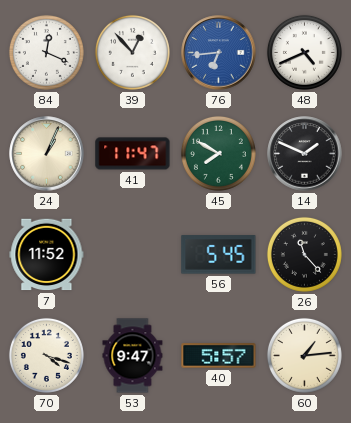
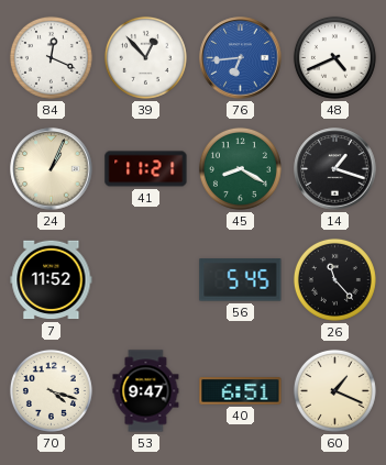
41: 11:47 -> 11:21 (146, 169)
45: 7:50 -> 8:20 (240, 168)
14: 1:49 -> 1:18 (335, 169)
40: 5:57 -> 6:51 (241, 391)
60: 1:14 -> 1:19 (334, 390)
